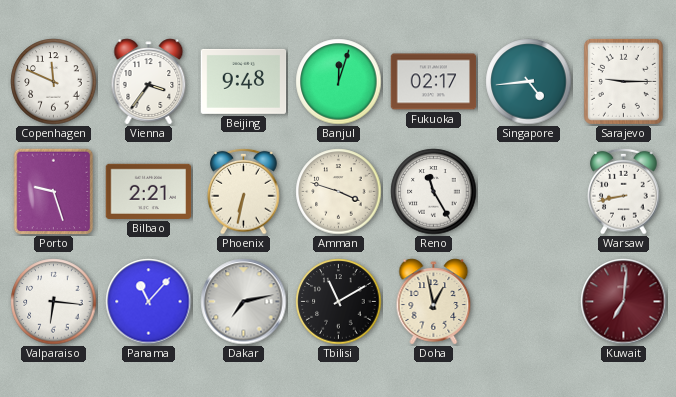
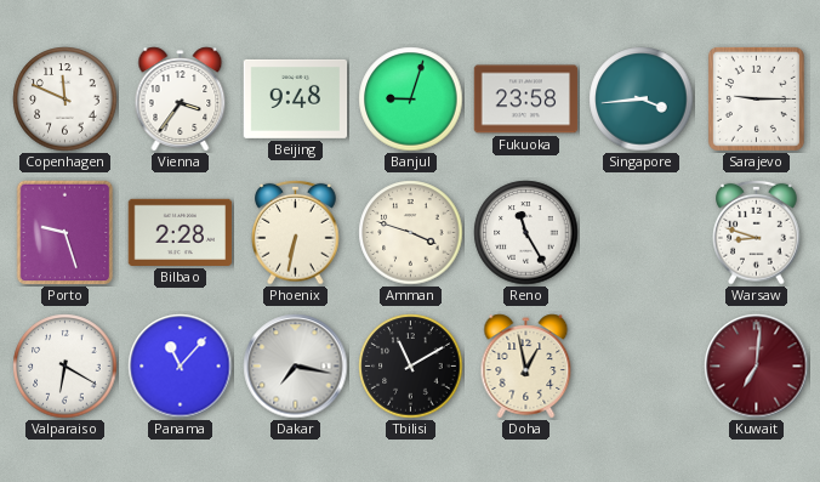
Banjul: 12:03 -> 9:03 (411, 100)
Fukuoka: 02:17 -> 23:58 (526, 100)
Singapore: 4:44 -> 3:44 (642, 100)
Bilbao: 2:21 -> 2:28 (181, 232)
Warsaw: 8:43 -> 8:48 (757, 232)
Valparaiso: 6:16 -> 6:20 (66, 367)
Dakar: 7:13 -> 7:17 (296, 367)
